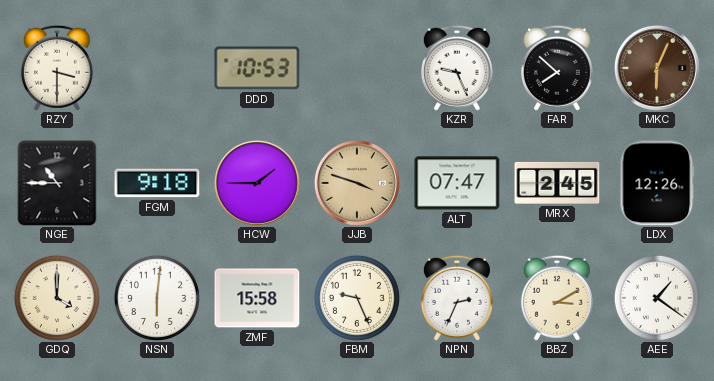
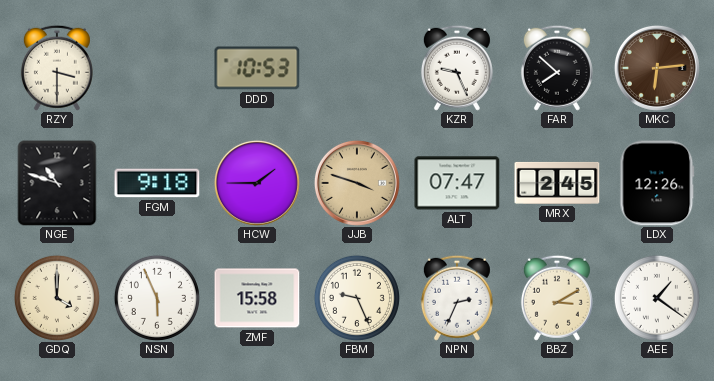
MKC: 6:04 -> 6:14 (657, 68)
NGE: 10:45 -> 10:48 (57, 183)
NSN: 6:01 -> 5:56 (157, 298)
